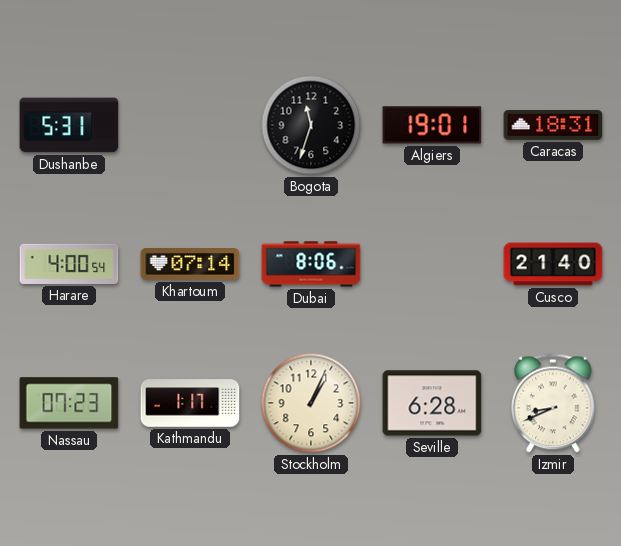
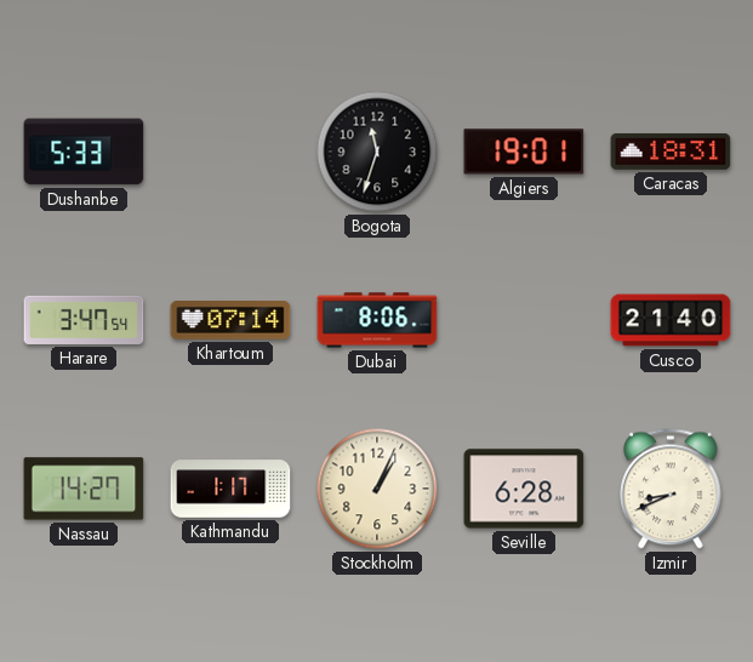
Dushanbe: 5:31 -> 5:33 (84, 152)
Harare: 4:00 -> 3:47 (84, 320)
Nassau: 07:23 -> 14:27 (84, 489)
